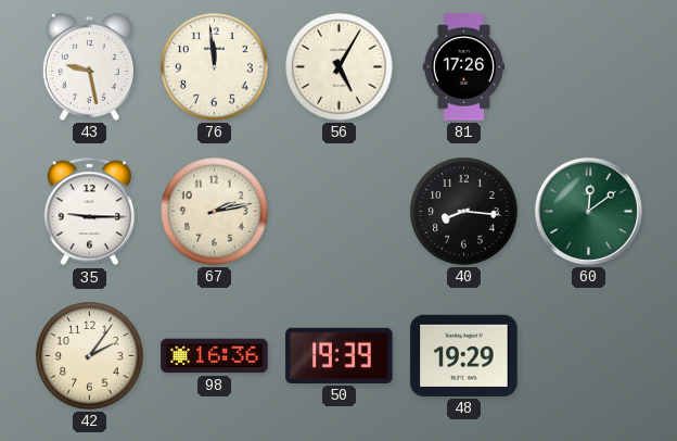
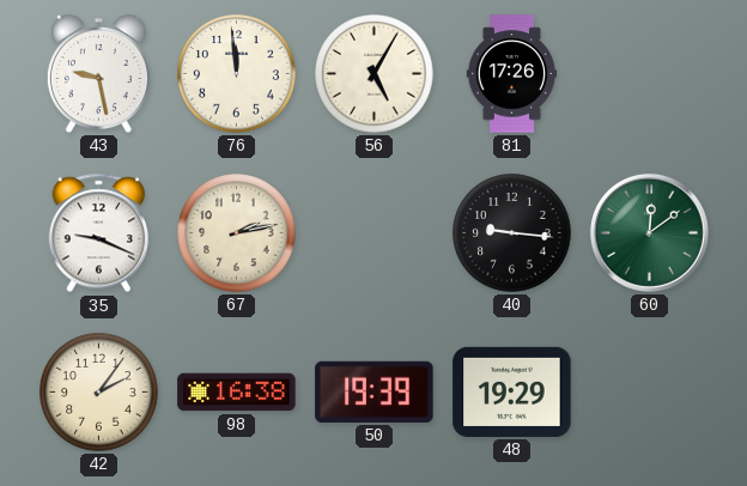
35: 9:15 -> 9:19 (99, 233)
40: 8:16 -> 9:16 (512, 233)
98: 16:36 -> 16:38 (237, 393)
